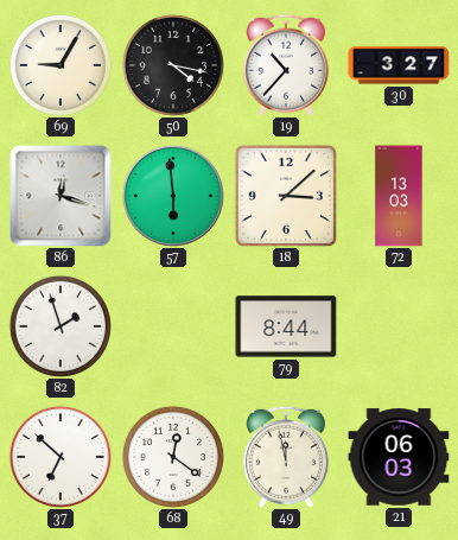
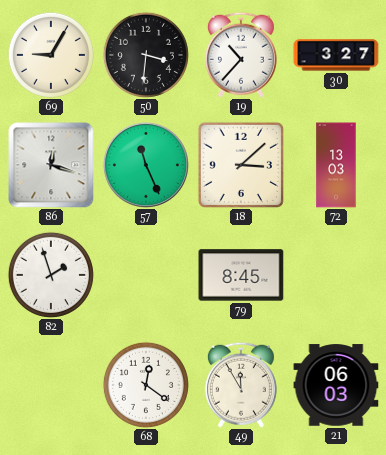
50: 4:17 -> 3:31 (146, 55)
57: 5:59 -> 11:26 (146, 165)
79: 8:44 -> 8:45 (241, 275)
37: 6:52 -> none (61, 457)
49: 11:58 -> 11:55 (241, 385)
